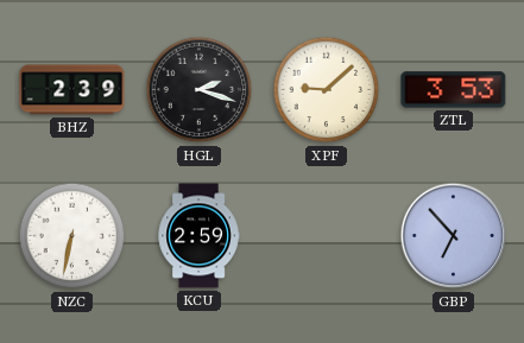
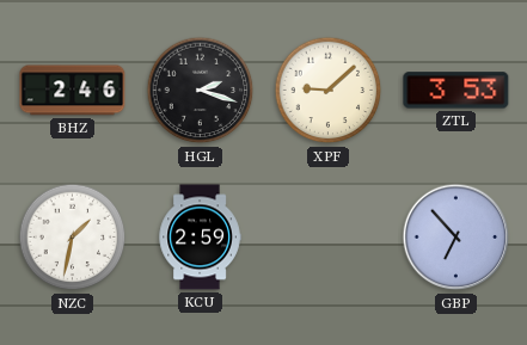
BHZ: 2:39 -> 2:46 (73, 91)
NZC: 6:32 -> 1:32 (73, 238)
